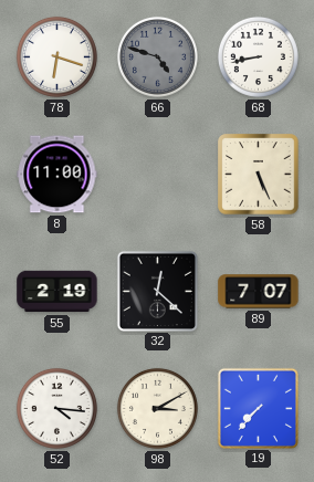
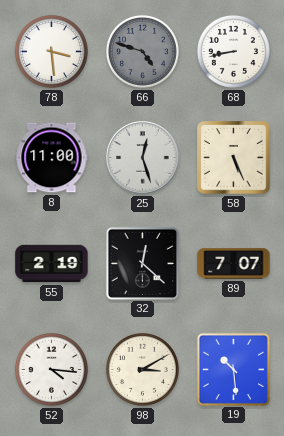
78: 6:18 -> 3:29 (51, 51)
25: none -> 12:27 (143, 158)
19: 7:37 -> 10:29 (233, 369)
